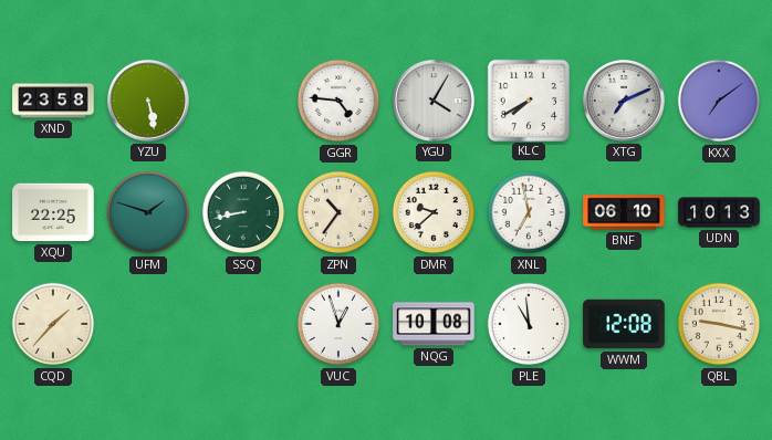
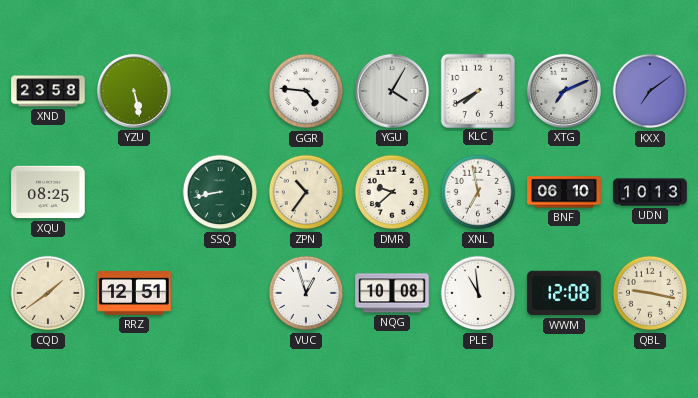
XQU: 22:25 -> 08:25 (48, 192)
UFM: 1:48 -> none (148, 212)
CQD: 1:37 -> 1:39 (48, 293)
RRZ: none -> 12:51 (134, 293)
